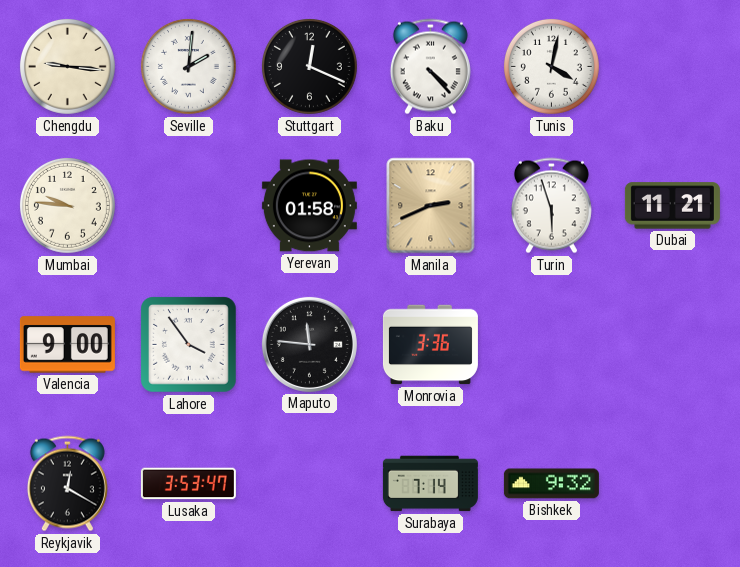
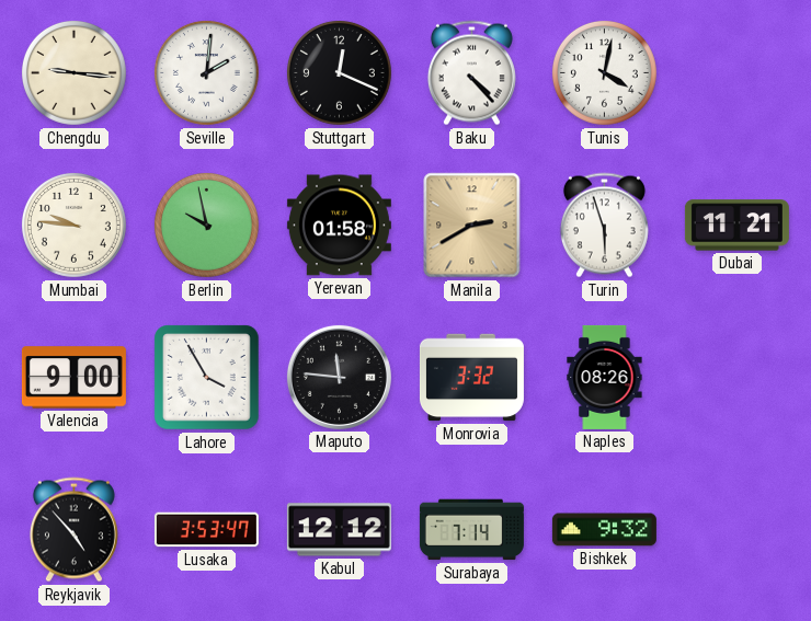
Berlin: none -> 9:58 (206, 225)
Manila: 2:41 -> 2:40 (472, 226)
Lahore: 3:54 -> 3:55 (207, 378)
Monrovia: 3:36 -> 3:32 (471, 378)
Naples: none -> 08:26 (605, 377)
Reykjavik: 12:20 -> 4:53 (73, 530)
Kabul: none -> 12:12 (339, 530)
